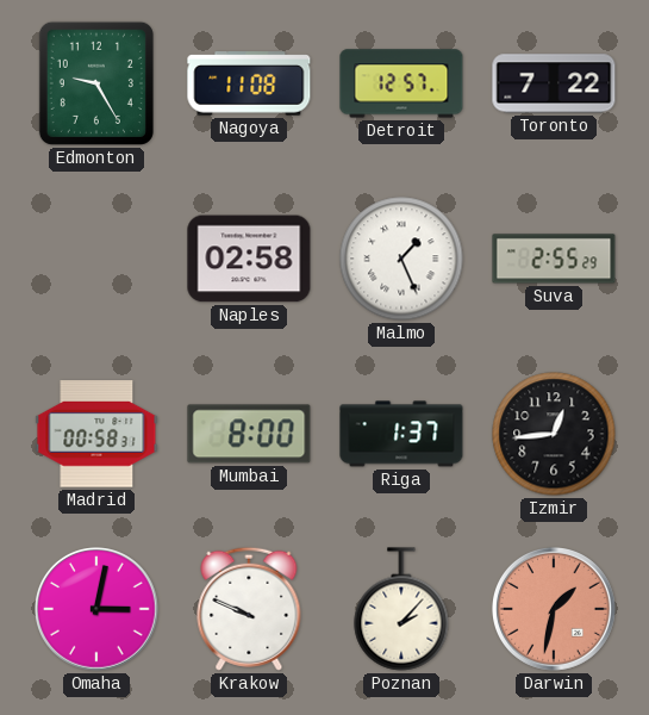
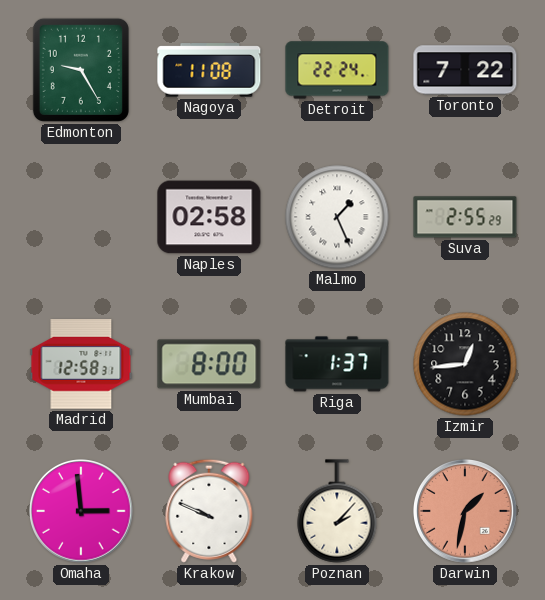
Detroit: 12:57 -> 22:24 (337, 70)
Madrid: 00:58 -> 12:58 (81, 364)
Omaha: 3:02 -> 2:59 (82, 512)
